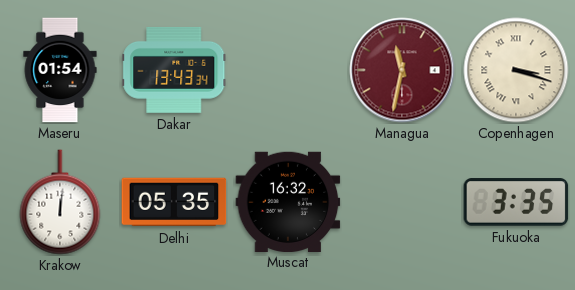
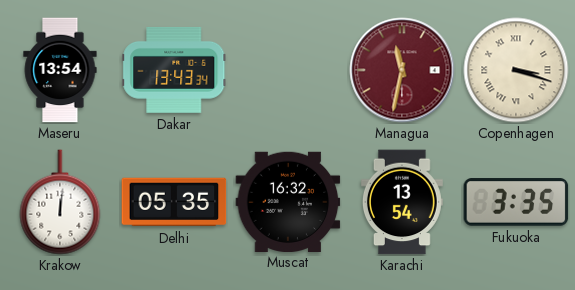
Maseru: 01:54 -> 13:54 (60, 70)
Karachi: none -> 13:54 (402, 202)
